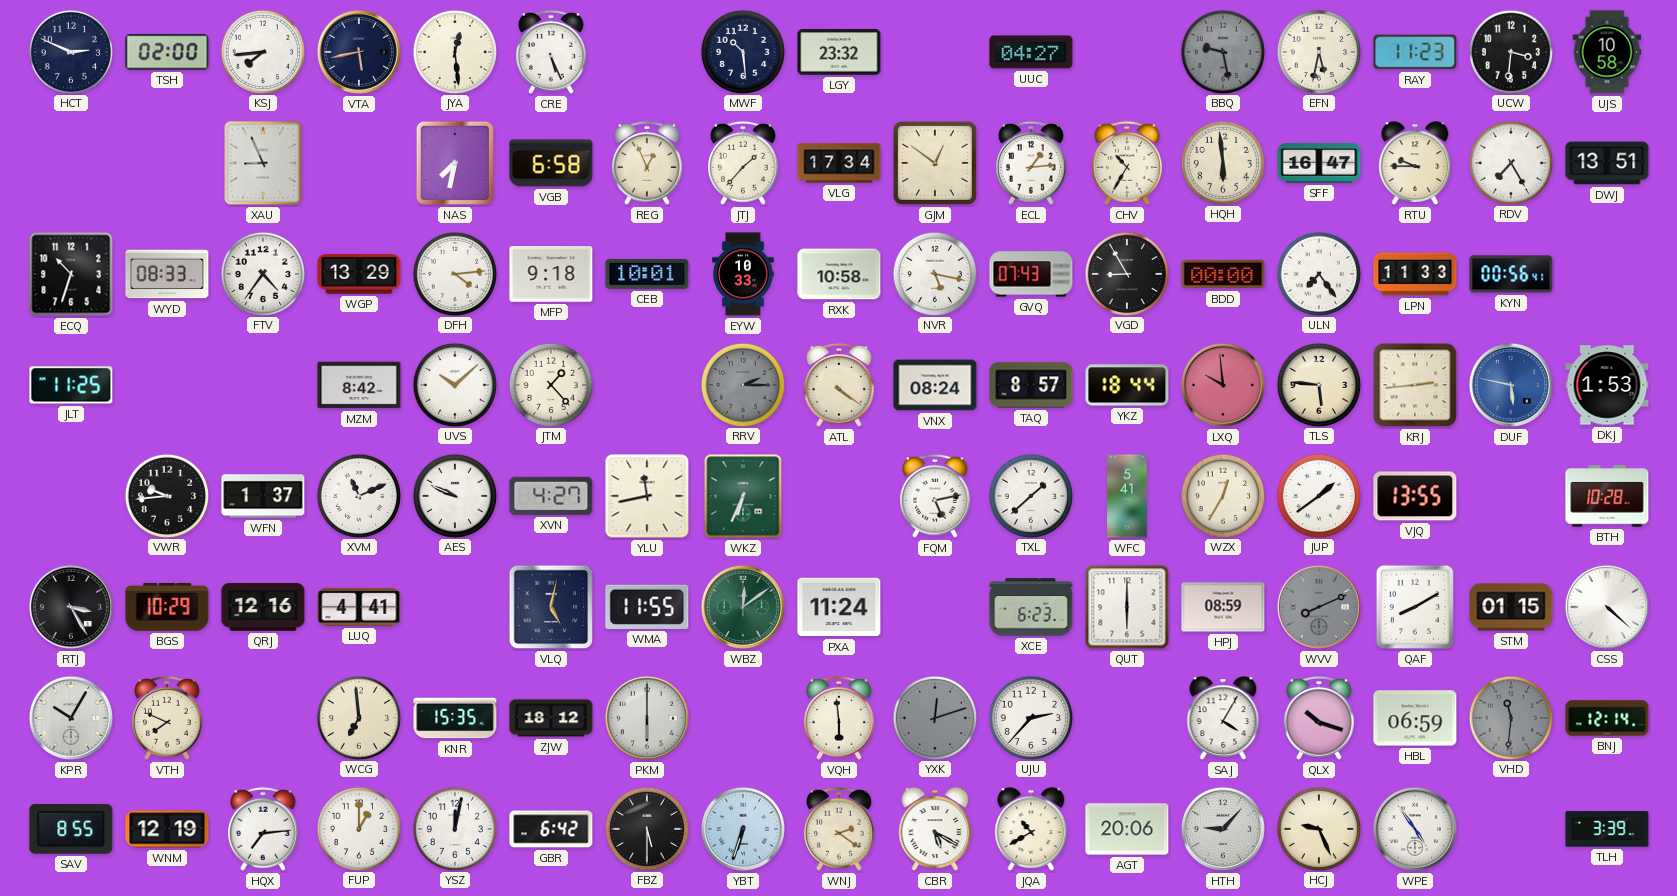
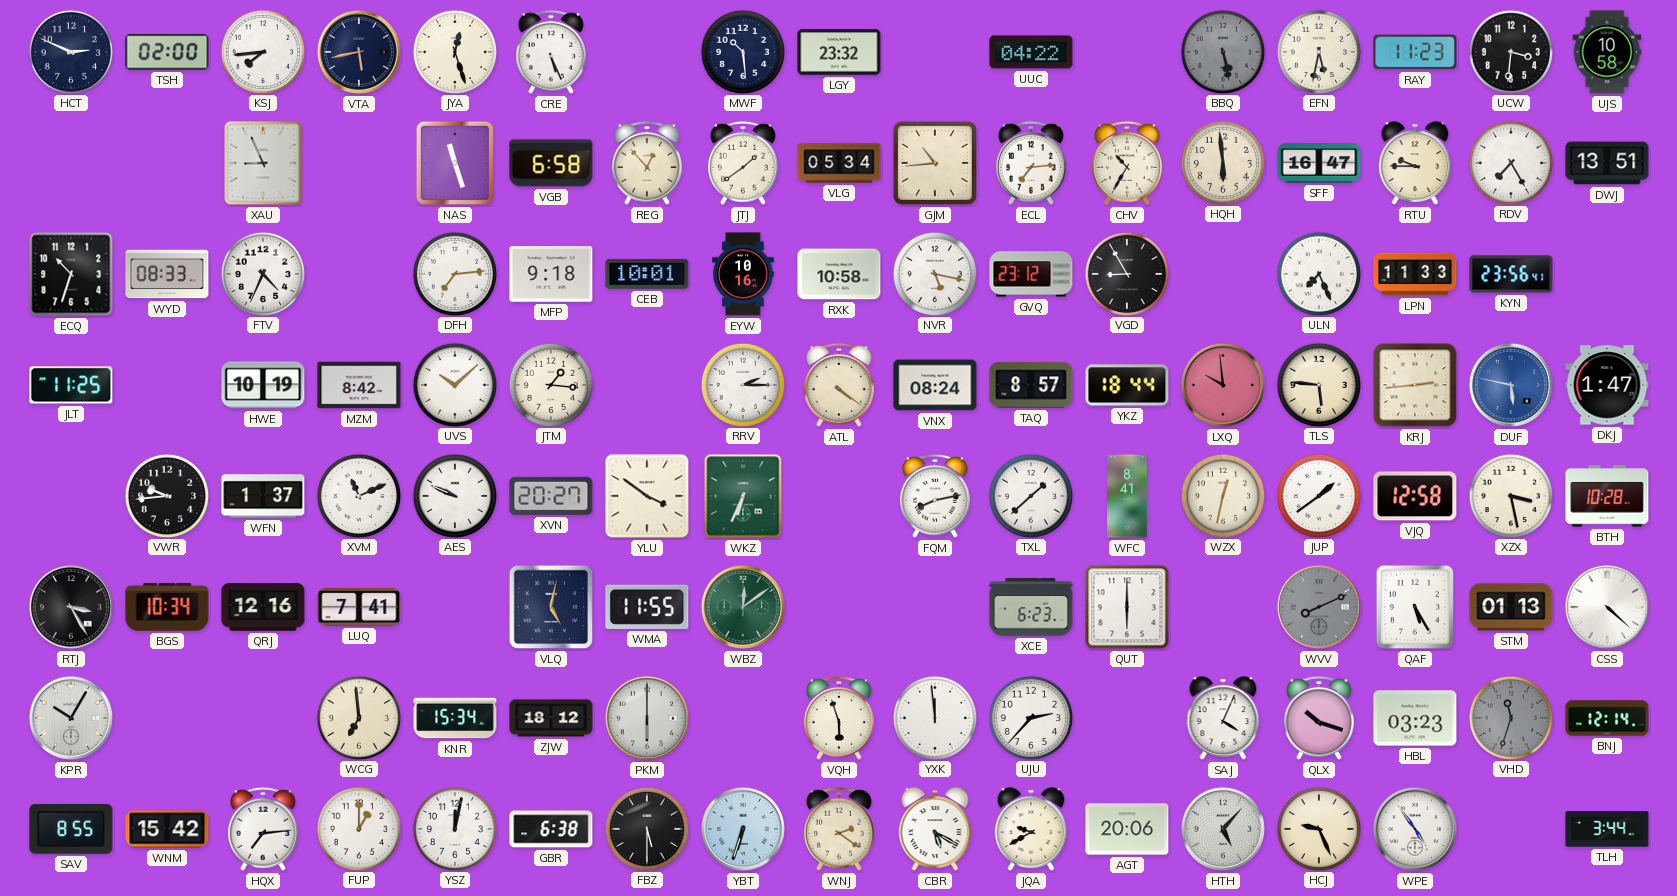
JYA: 12:29 -> 12:27 (454, 51)
UUC: 04:27 -> 04:22 (1031, 52)
BBQ: 9:28 -> 5:28 (1222, 51)
NAS: 7:32 -> 11:27 (455, 163)
REG: 12:56 -> 12:53 (648, 163)
JTJ: 1:37 -> 1:39 (744, 163)
VLG: 17:34 -> 05:34 (839, 163)
GJM: 12:51 -> 10:44 (935, 163)
ECL: 1:14 -> 7:14 (1032, 163)
FTV: 4:36 -> 4:34 (262, 273)
WGP: 13:29 -> none (359, 274)
DFH: 4:14 -> 7:14 (454, 273)
EYW: 10:33 -> 10:16 (743, 274)
GVQ: 07:43 -> 23:12 (1031, 274)
BDD: 00:00 -> none (1223, 274)
ULN: 7:24 -> 7:26 (1318, 273)
KYN: 00:56 -> 23:56 (1511, 274)
HWE: none -> 10:19 (263, 385)
JTM: 1:23 -> 1:16 (550, 384)
RRV dial: grey -> white (742, 384)
DKJ: 1:53 -> 1:47 (1607, 385)
XVN: 4:27 -> 20:27 (551, 496)
YLU: 11:43 -> 3:51 (647, 496)
FQM: 5:13 -> 8:13 (936, 496)
WFC: 5:41 -> 8:41 (1127, 496)
WZX: 12:35 -> 12:32 (1222, 495)
VJQ: 13:55 -> 12:58 (1415, 496)
XZX: none -> 3:28 (1510, 495)
BGS: 10:29 -> 10:34 (167, 607)
LUQ: 4:41 -> 7:41 (359, 607)
PXA: 11:24 -> none (839, 607)
HPJ: 08:59 -> none (1223, 607)
QAF: 8:10 -> 5:25 (1415, 607)
STM: 01:15 -> 01:13 (1511, 607)
VTH: 7:49 -> none (168, 718)
KNR: 15:35 -> 15:34 (455, 718)
VQH: 5:59 -> 5:57 (840, 718)
YXK: 12:12 -> 11:59 (934, 717)
YXK dial: grey -> white (934, 717)
SAJ: 4:05 -> 4:04 (1223, 718)
HBL: 06:59 -> 03:23 (1415, 718)
VHD: 11:31 -> 11:33 (1510, 717)
WNM: 12:19 -> 15:42 (167, 829)
GBR: 6:42 -> 6:38 (551, 829)
JQA: 10:40 -> 9:40 (1031, 829)
HTH: 9:07 -> 5:07 (1223, 829)
TLH: 3:39 -> 3:44 (1607, 829)
